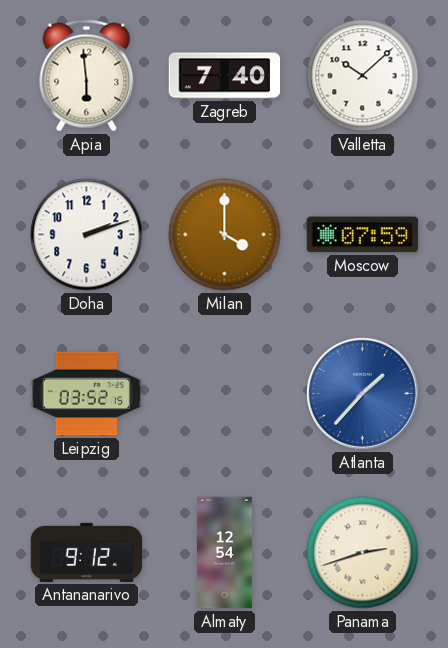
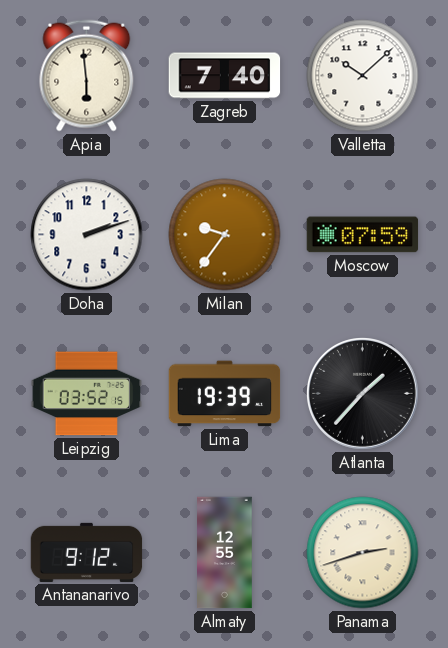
Milan: 4:00 -> 9:36 (225, 235)
Lima: none -> 19:39 (225, 394)
Atlanta dial: blue -> black (363, 394)
Almaty: 12:54 -> 12:55 (225, 553)
